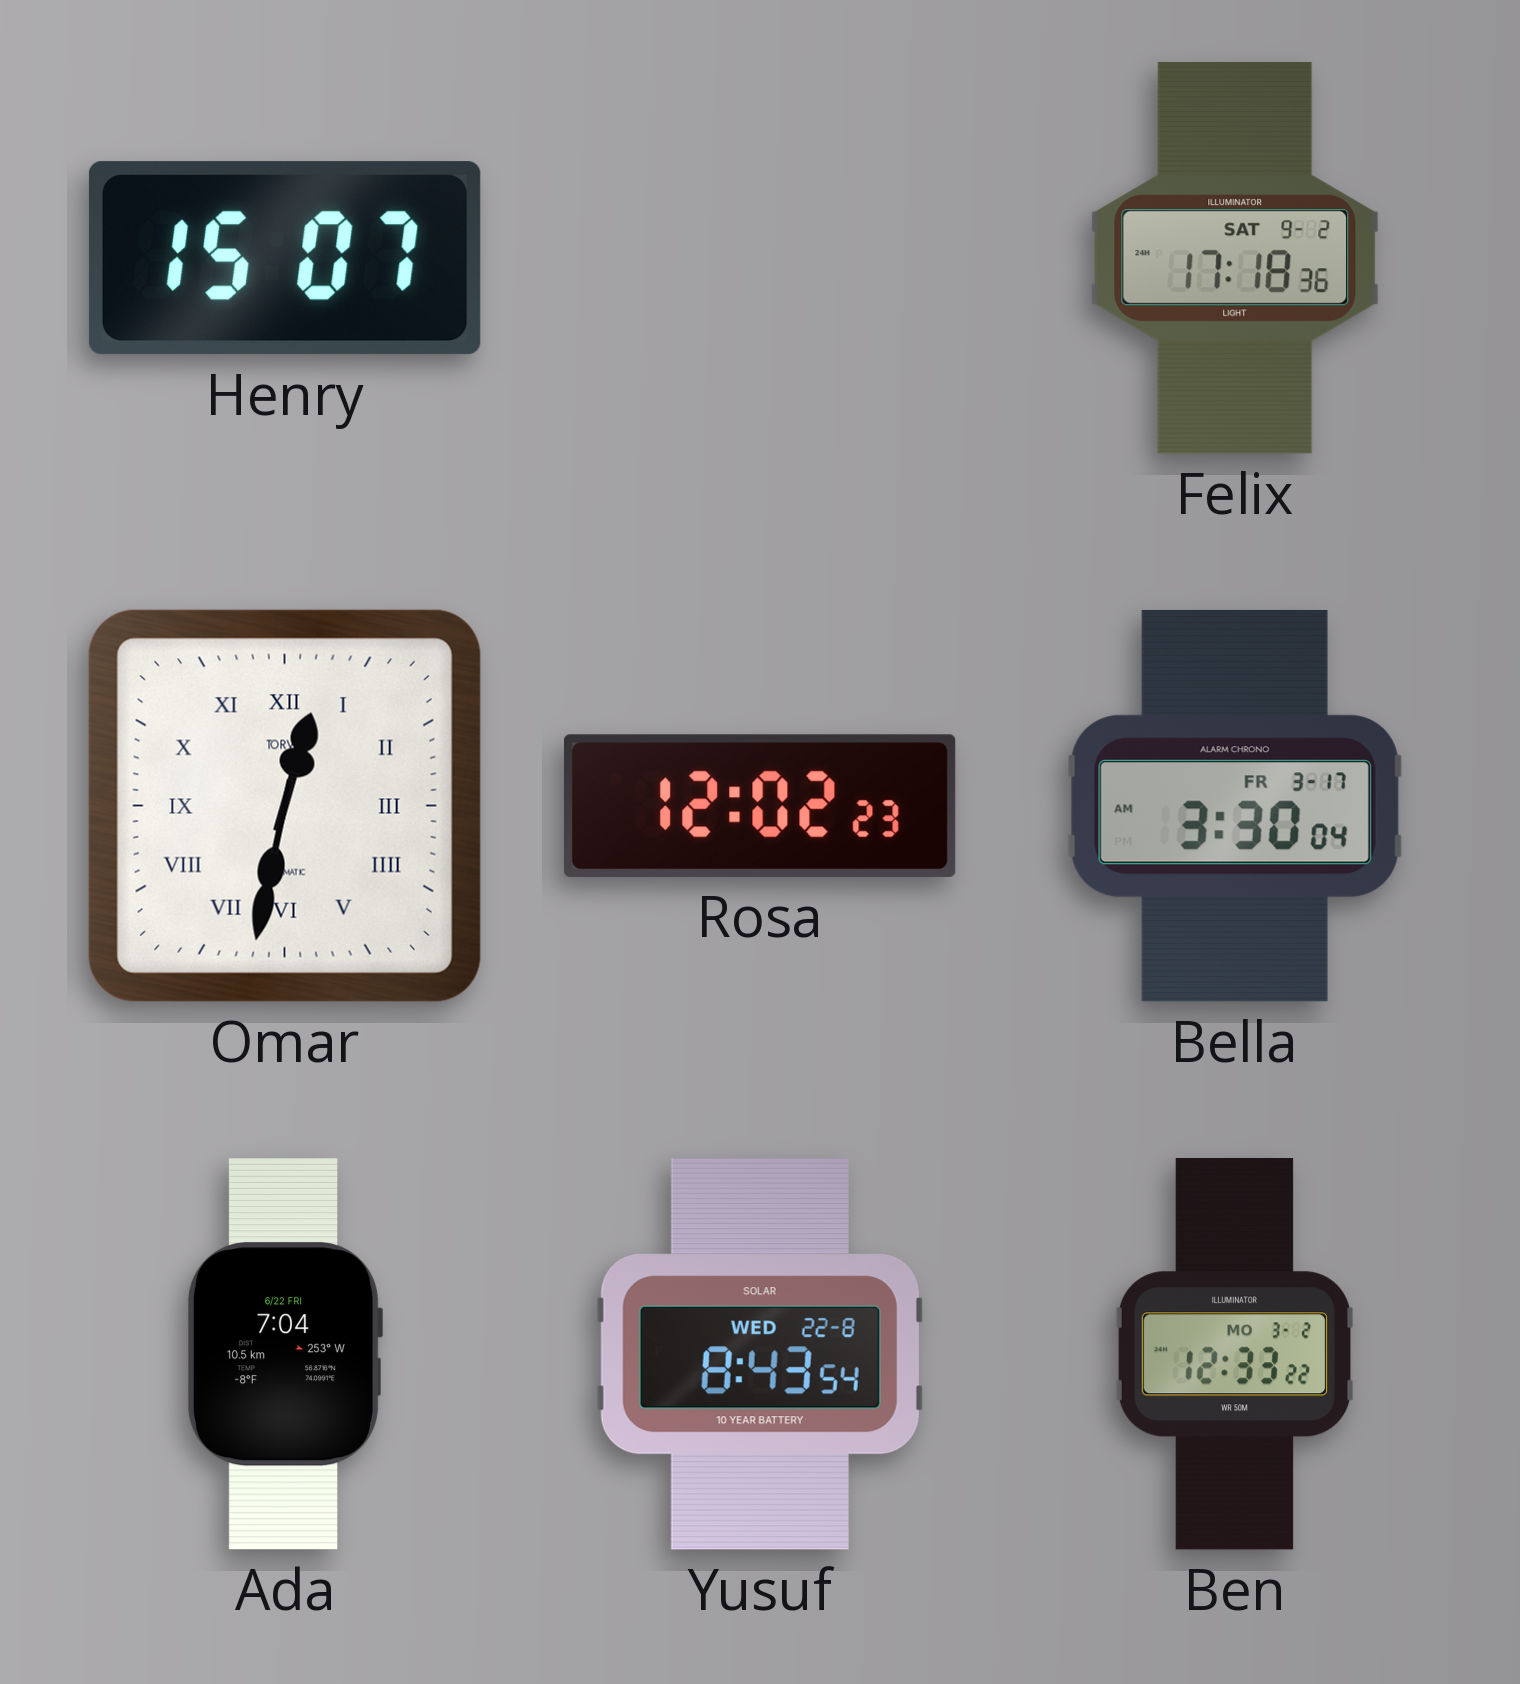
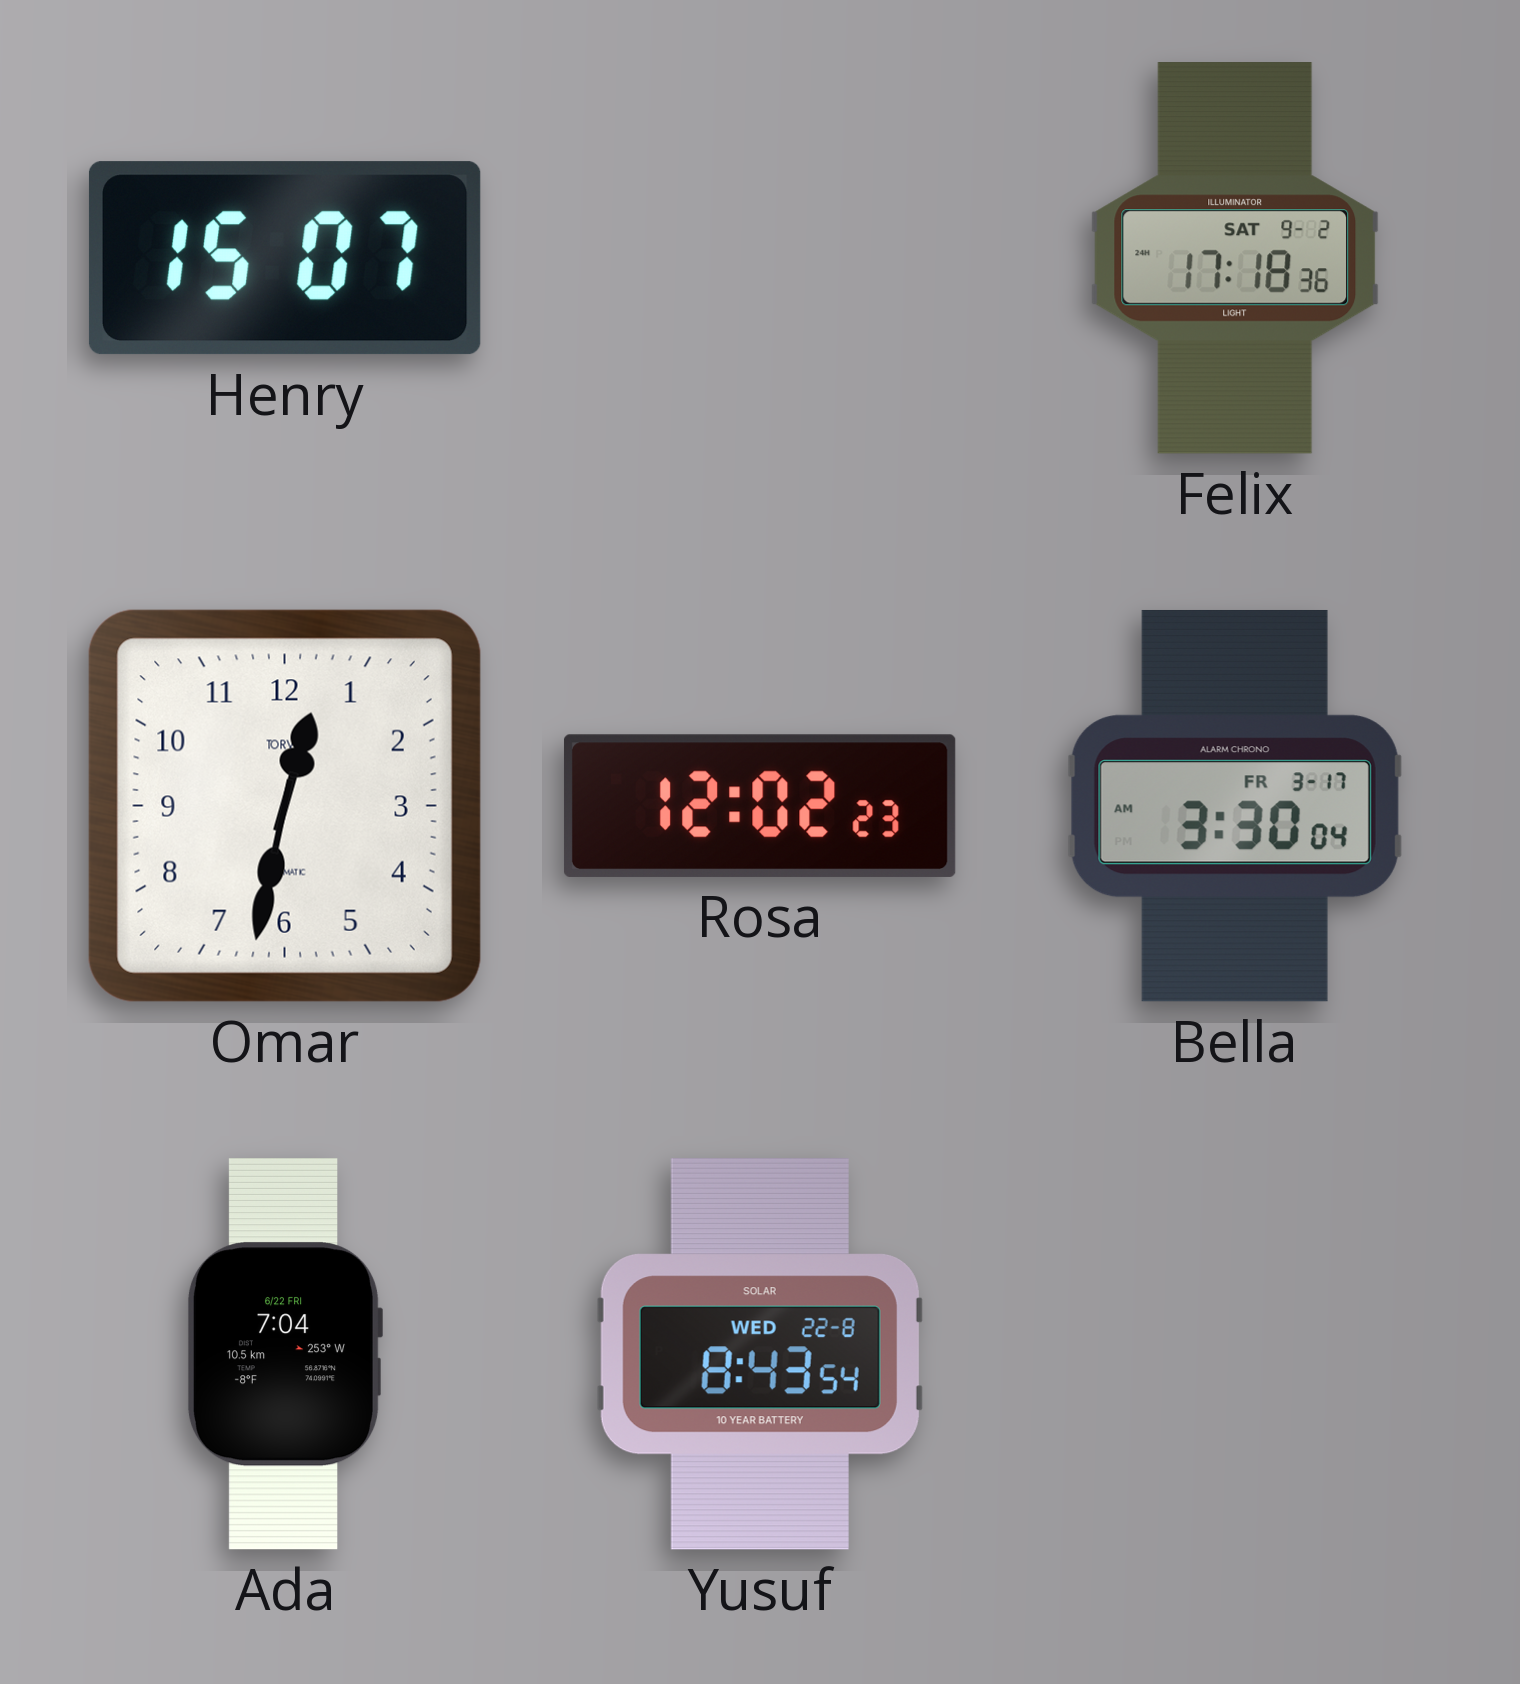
Omar numerals: Roman -> Arabic (285, 806)
Ben: 12:33 -> none (1234, 1354)
